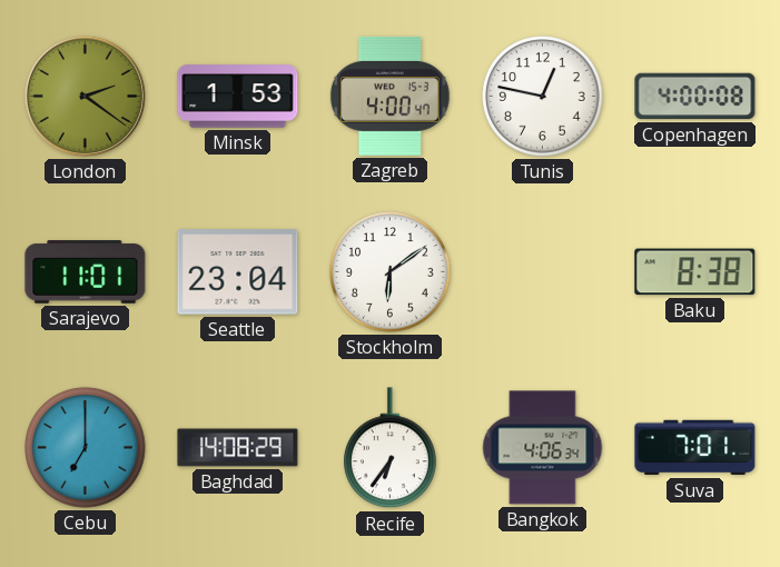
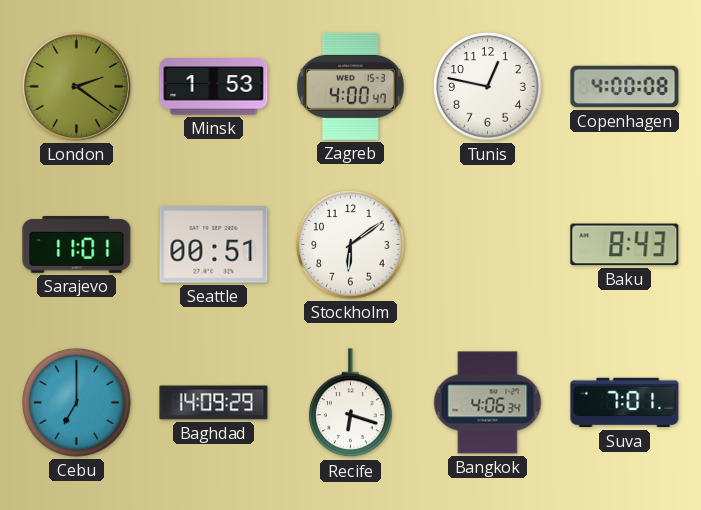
Seattle: 23:04 -> 00:51 (214, 245)
Baku: 8:38 -> 8:43 (625, 245)
Baghdad: 14:08 -> 14:09 (214, 403)
Recife: 6:36 -> 6:18 (351, 403)
